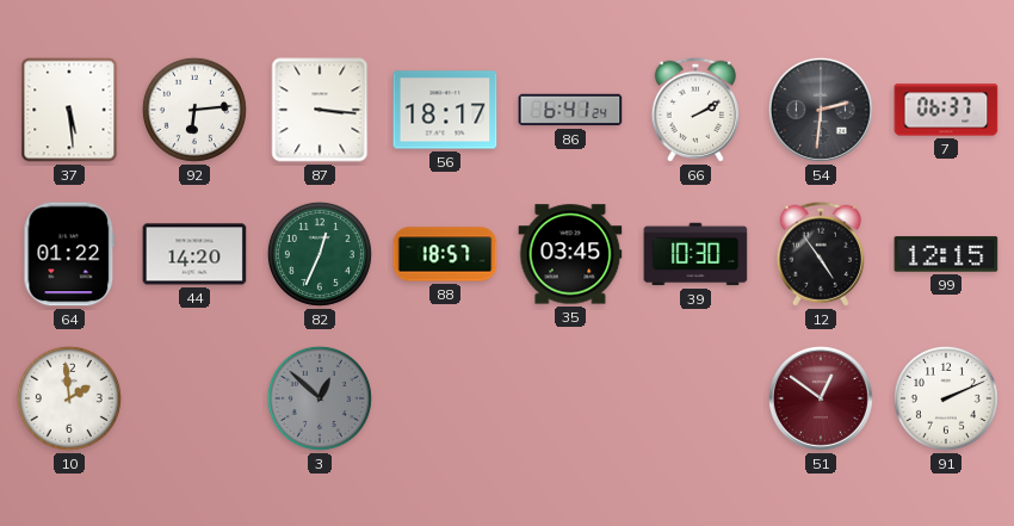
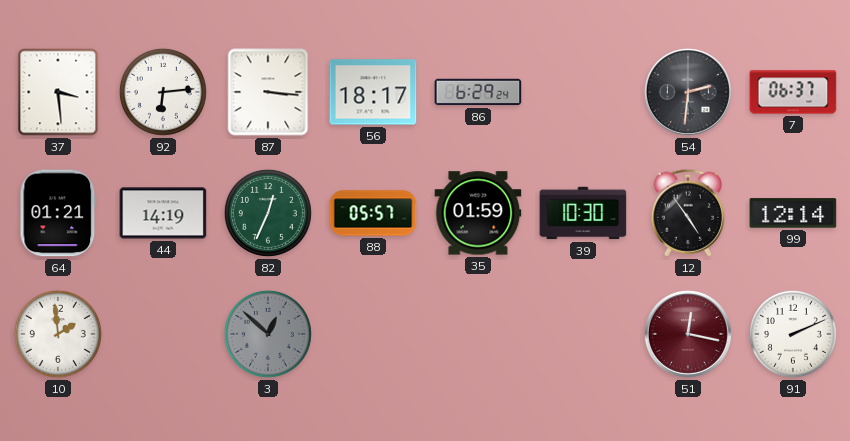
37: 5:29 -> 3:29 (58, 92)
86: 6:41 -> 6:29 (478, 92)
66: 2:10 -> none (695, 110)
64: 01:22 -> 01:21 (58, 213)
44: 14:20 -> 14:19 (163, 213)
88: 18:57 -> 05:57 (373, 213)
35: 03:45 -> 01:59 (478, 213)
99: 12:15 -> 12:14 (793, 213)
51: 12:51 -> 12:17 (688, 334)
